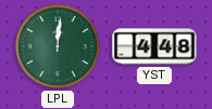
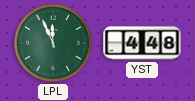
LPL: 12:01 -> 11:56 (53, 43)
